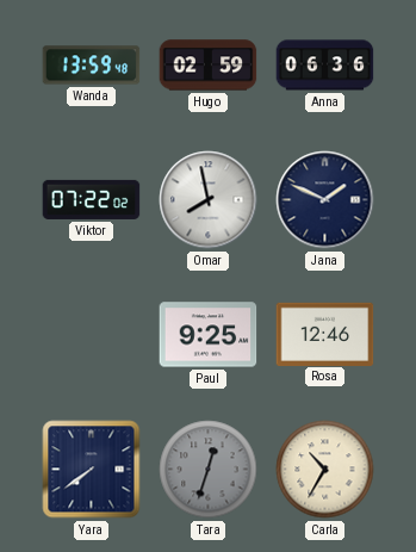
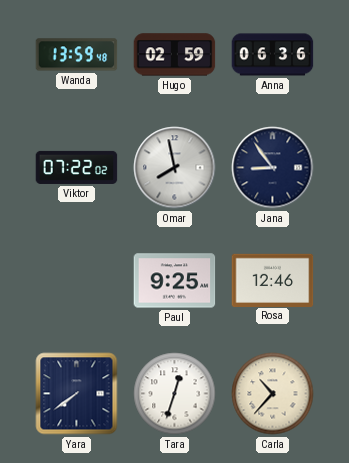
Jana: 1:49 -> 8:54 (273, 168)
Tara dial: grey -> white (175, 394)
Carla: 10:35 -> 10:37 (273, 394)
